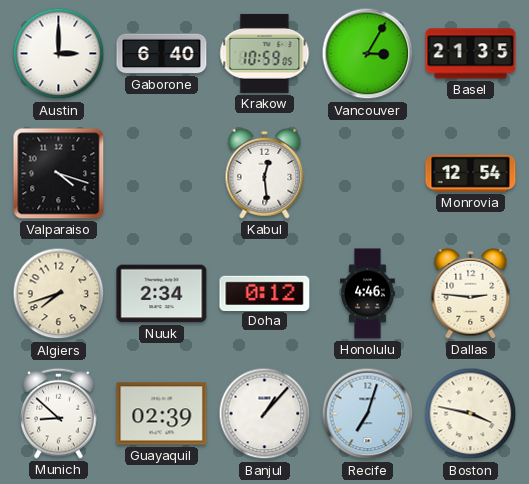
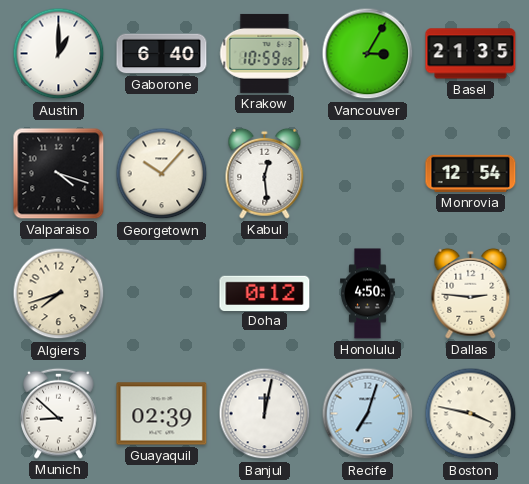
Austin: 3:00 -> 1:00 (59, 54)
Georgetown: none -> 10:07 (162, 174)
Nuuk: 2:34 -> none (162, 294)
Honolulu: 4:46 -> 4:50 (368, 294)
Banjul: 1:07 -> 12:02 (265, 414)
